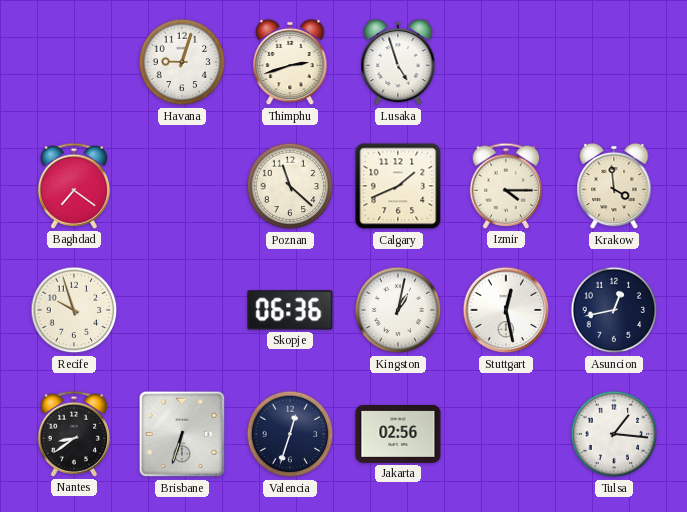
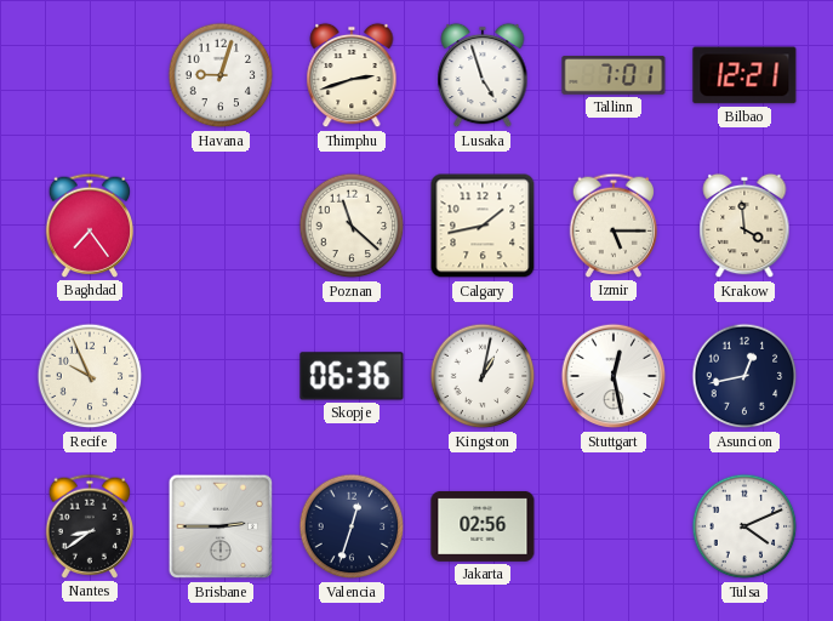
Tallinn: none -> 7:01 (614, 76)
Bilbao: none -> 12:21 (744, 75)
Baghdad: 7:21 -> 7:24 (90, 226)
Calgary: 1:41 -> 1:43 (483, 226)
Izmir: 4:15 -> 5:15 (614, 226)
Recife: 9:57 -> 9:56 (90, 376)
Brisbane: 6:33 -> 2:45 (221, 526)
Tulsa: 1:16 -> 4:11 (744, 526)
